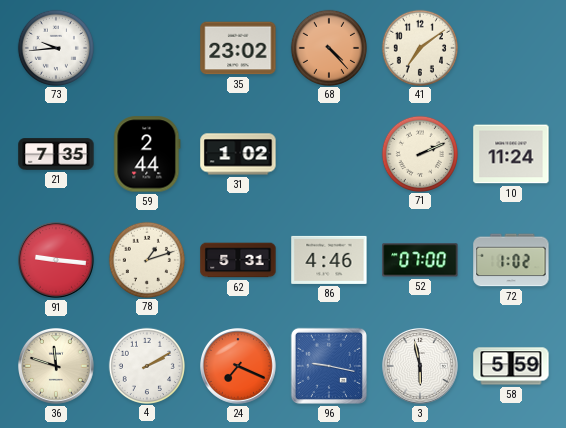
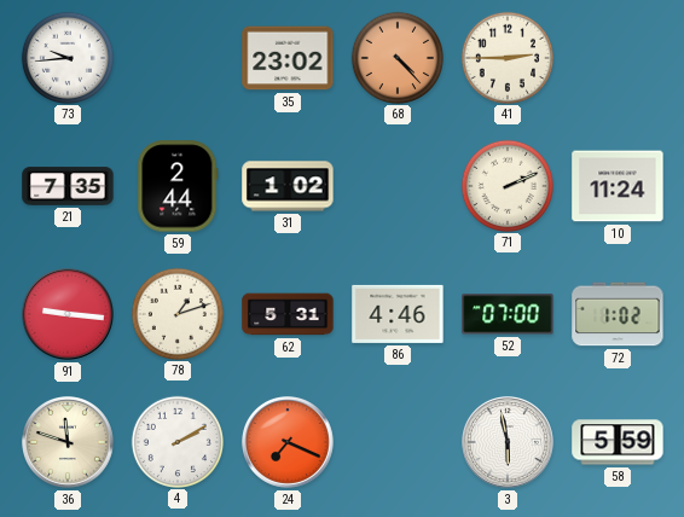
41: 7:09 -> 2:45 (506, 57)
96: 9:17 -> none (329, 366)
